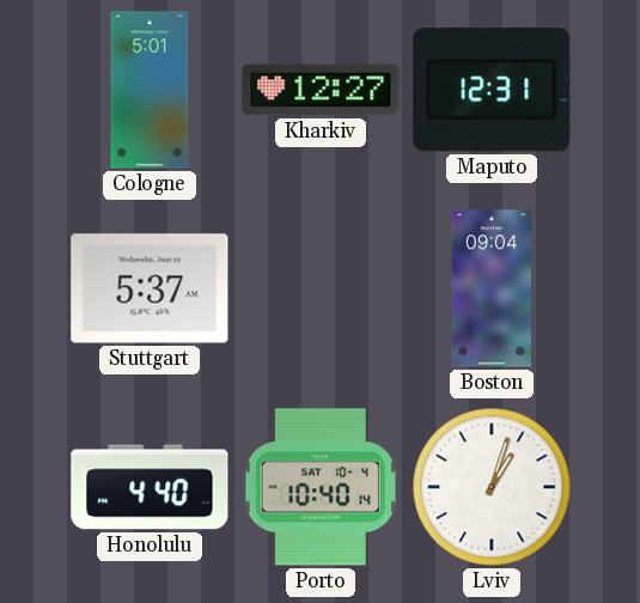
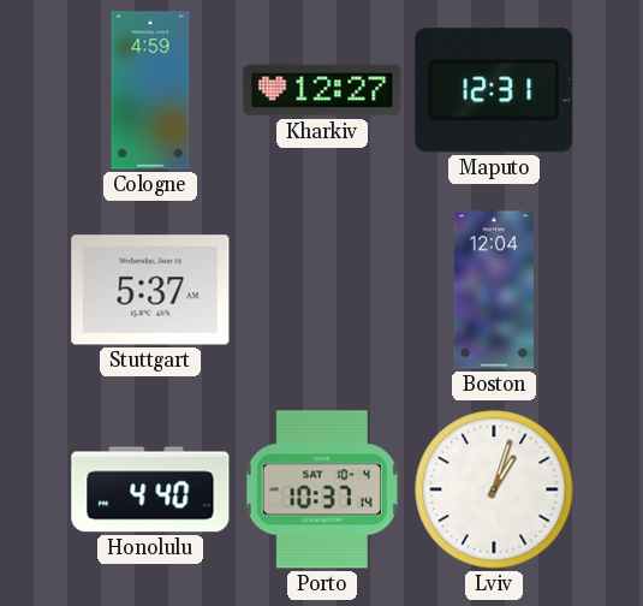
Cologne: 5:01 -> 4:59 (150, 90)
Boston: 09:04 -> 12:04 (494, 290)
Porto: 10:40 -> 10:37 (322, 489)
